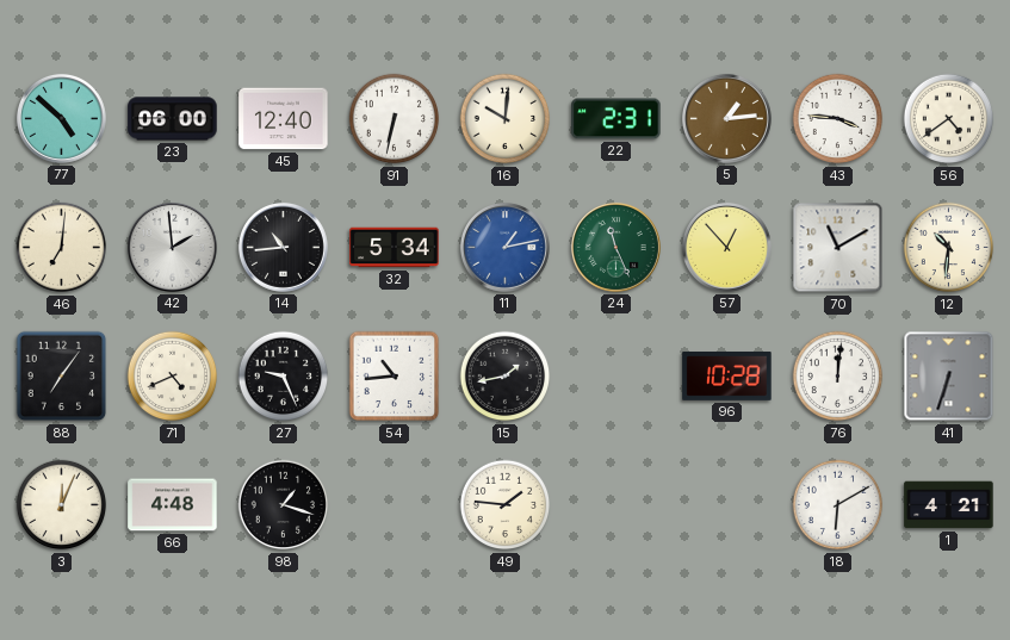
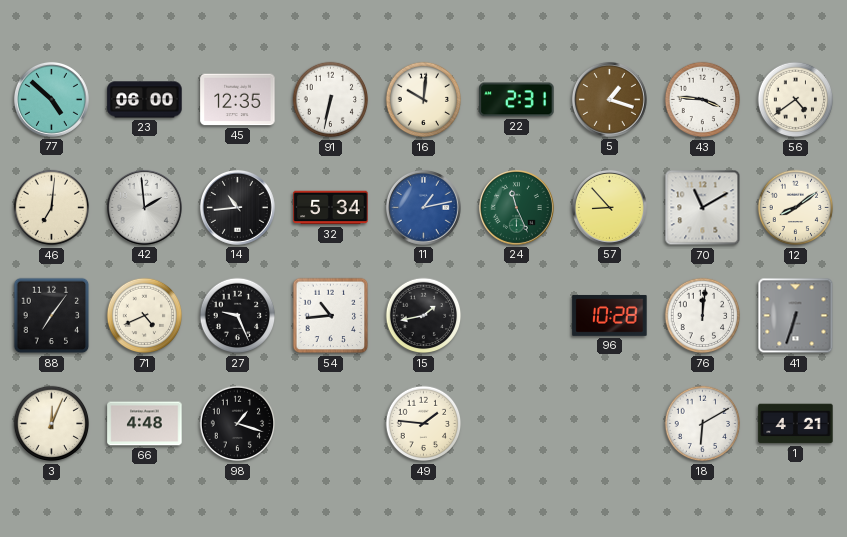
45: 12:40 -> 12:35 (238, 100)
5: 1:14 -> 1:18 (609, 99)
57: 12:53 -> 8:53 (609, 207)
12: 10:31 -> 8:09 (796, 208)
